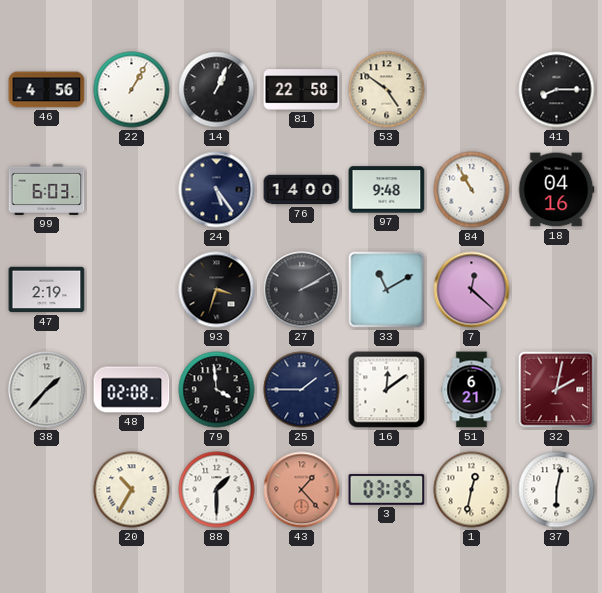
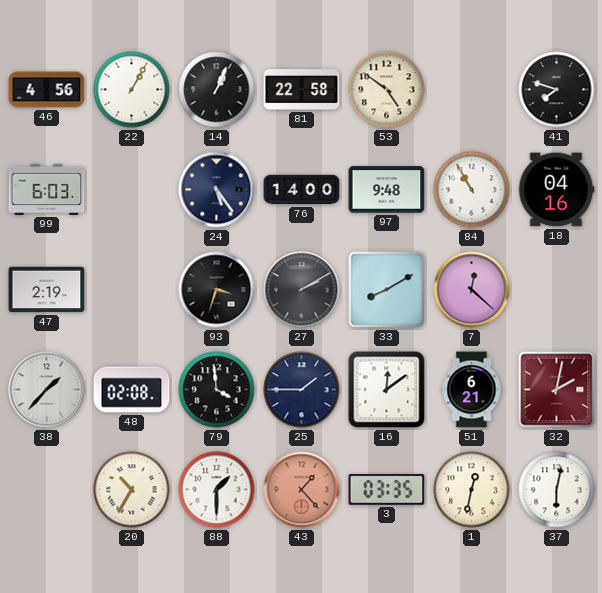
41: 8:15 -> 7:48 (557, 90)
33: 11:10 -> 8:10 (387, 290)
